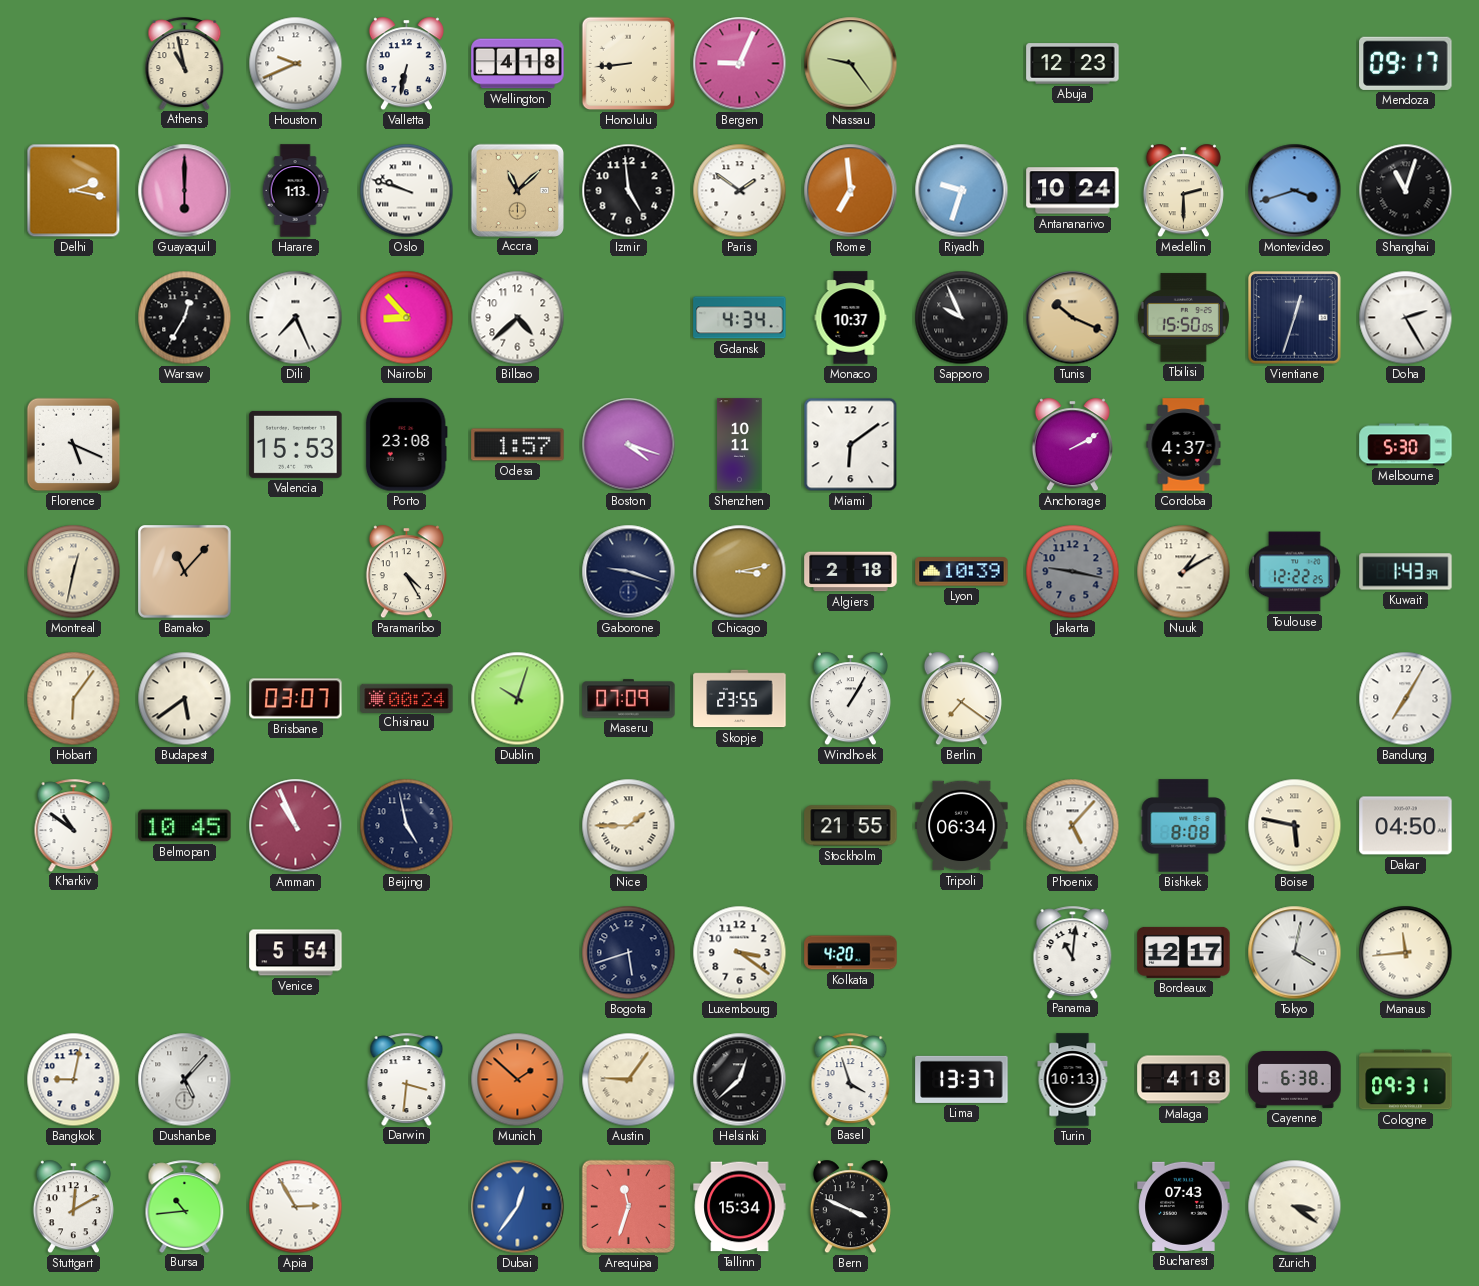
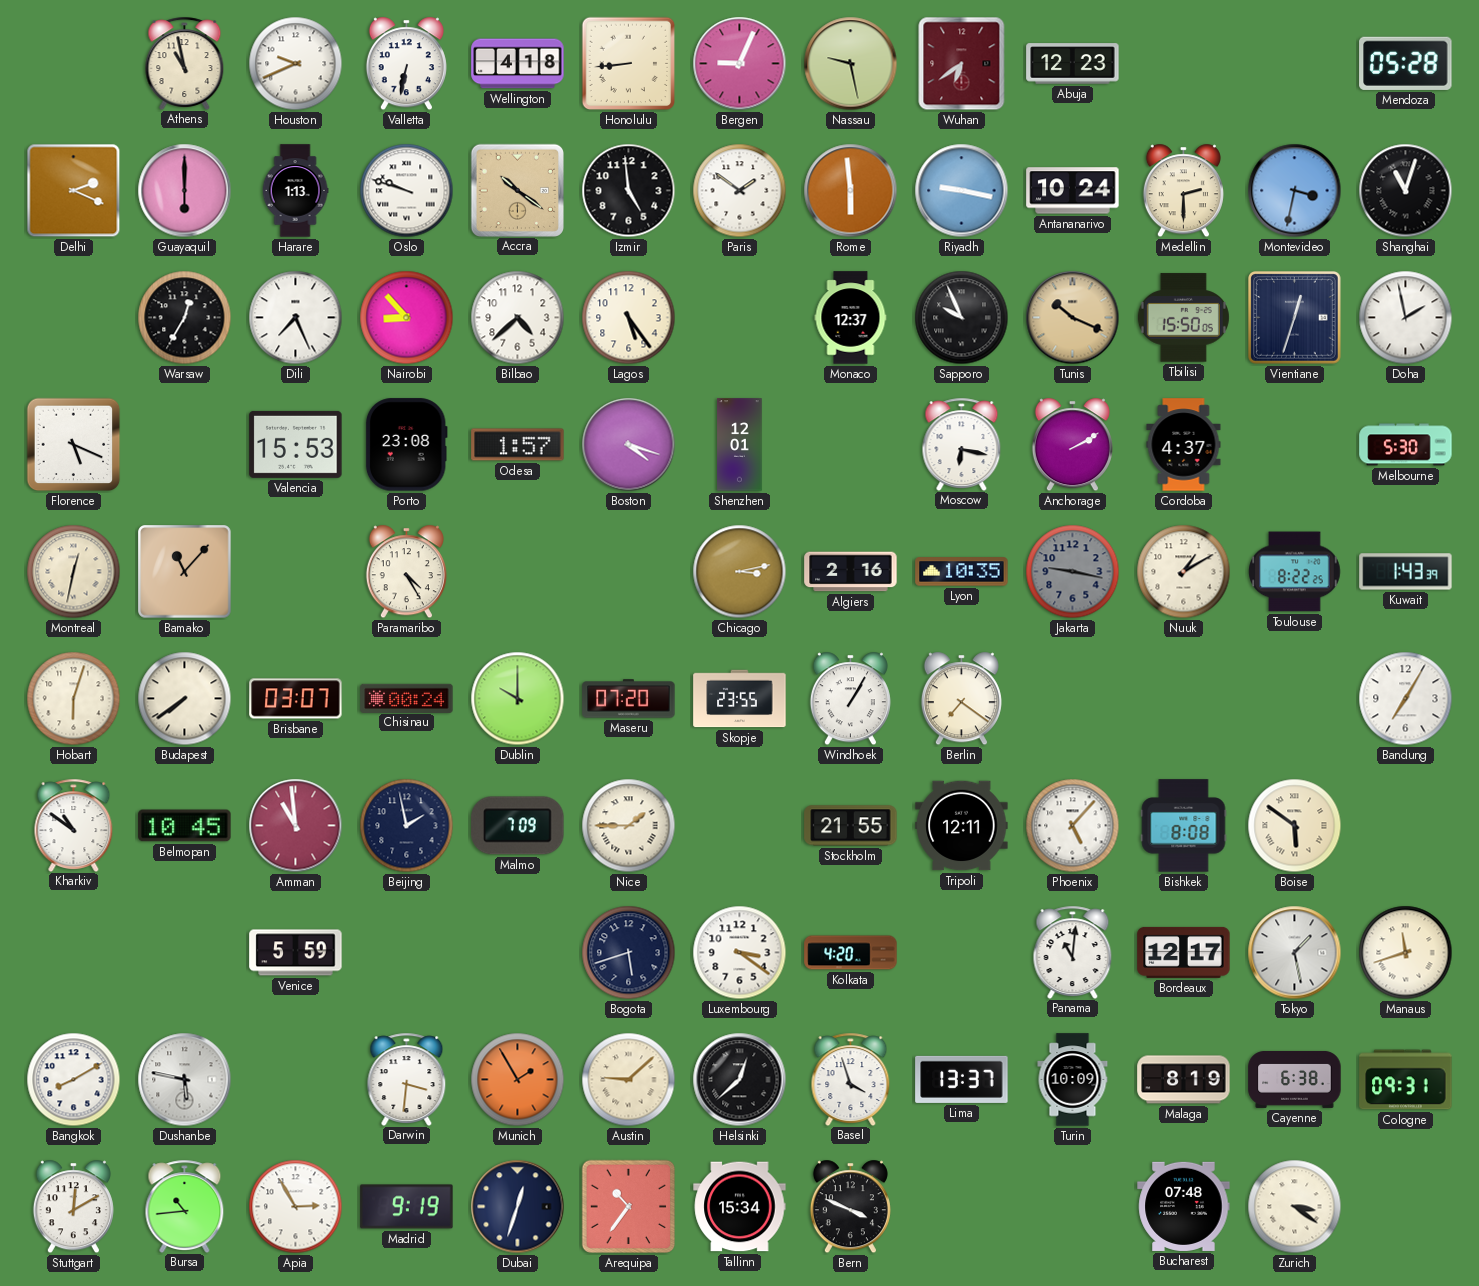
Nassau: 9:24 -> 9:28 (851, 64)
Wuhan: none -> 6:39 (962, 64)
Mendoza: 09:17 -> 05:28 (1406, 63)
Delhi: 2:17 -> 2:19 (74, 191)
Accra: 11:08 -> 10:21 (517, 190)
Rome: 6:59 -> 5:59 (851, 191)
Riyadh: 9:33 -> 9:17 (962, 191)
Montevideo: 3:42 -> 3:32 (1295, 191)
Lagos: none -> 5:24 (629, 318)
Gdansk: 4:34 -> none (740, 318)
Monaco: 10:37 -> 12:37 (851, 318)
Doha: 2:25 -> 1:58 (1406, 318)
Shenzhen: 10:11 -> 12:01 (740, 445)
Miami: 6:09 -> none (851, 445)
Moscow: none -> 6:17 (962, 444)
Gaborone: 9:18 -> none (629, 572)
Algiers: 2:18 -> 2:16 (851, 572)
Lyon: 10:39 -> 10:35 (962, 572)
Toulouse: 12:22 -> 8:22 (1295, 572)
Hobart: 6:06 -> 6:03 (74, 699)
Budapest: 5:39 -> 7:39 (185, 699)
Dublin: 10:03 -> 10:00 (518, 699)
Maseru: 07:09 -> 07:20 (629, 699)
Amman: 10:56 -> 10:59 (296, 826)
Beijing: 4:58 -> 1:58 (407, 826)
Malmo: none -> 7:09 (518, 826)
Tripoli: 06:34 -> 12:11 (962, 826)
Boise: 5:47 -> 5:51 (1295, 826)
Dakar: 04:50 -> none (1406, 826)
Venice: 5:54 -> 5:59 (296, 953)
Tokyo: 4:02 -> 1:28 (1295, 953)
Manaus: 11:44 -> 11:42 (1406, 953)
Bangkok: 9:02 -> 8:10 (74, 1080)
Dushanbe: 5:07 -> 5:47 (185, 1080)
Munich: 1:52 -> 1:55 (518, 1080)
Austin: 9:06 -> 9:08 (629, 1080)
Turin: 10:13 -> 10:09 (1073, 1080)
Malaga: 4:18 -> 8:19 (1184, 1080)
Madrid: none -> 9:19 (407, 1207)
Dubai: 12:36 -> 12:33 (518, 1207)
Dubai dial: blue -> navy (518, 1207)
Arequipa: 11:33 -> 10:36 (629, 1207)
Bucharest: 07:43 -> 07:48 (1184, 1206)
